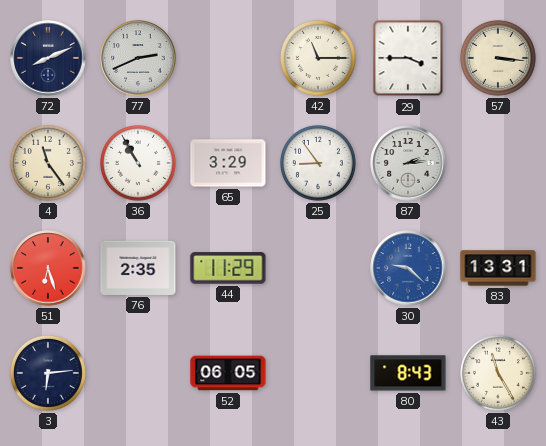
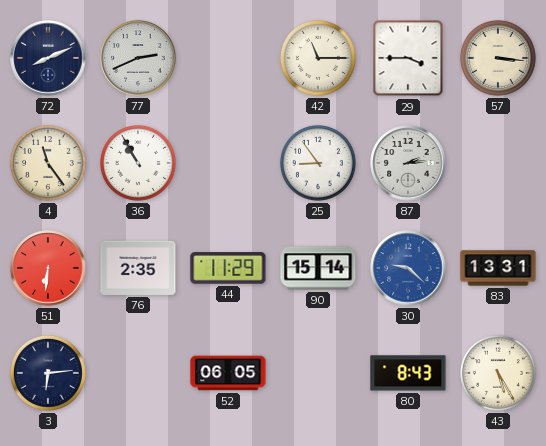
65: 3:29 -> none (228, 163)
51: 6:27 -> 6:31 (48, 268)
90: none -> 15:14 (318, 268)
43: 11:25 -> 5:25 (498, 373)
